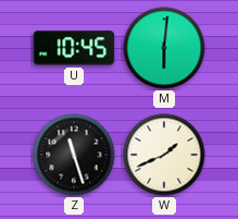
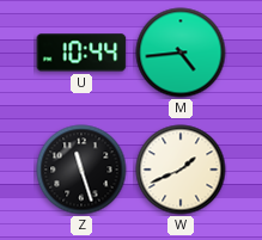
U: 10:45 -> 10:44 (81, 53)
M: 6:01 -> 4:44 (181, 53)
